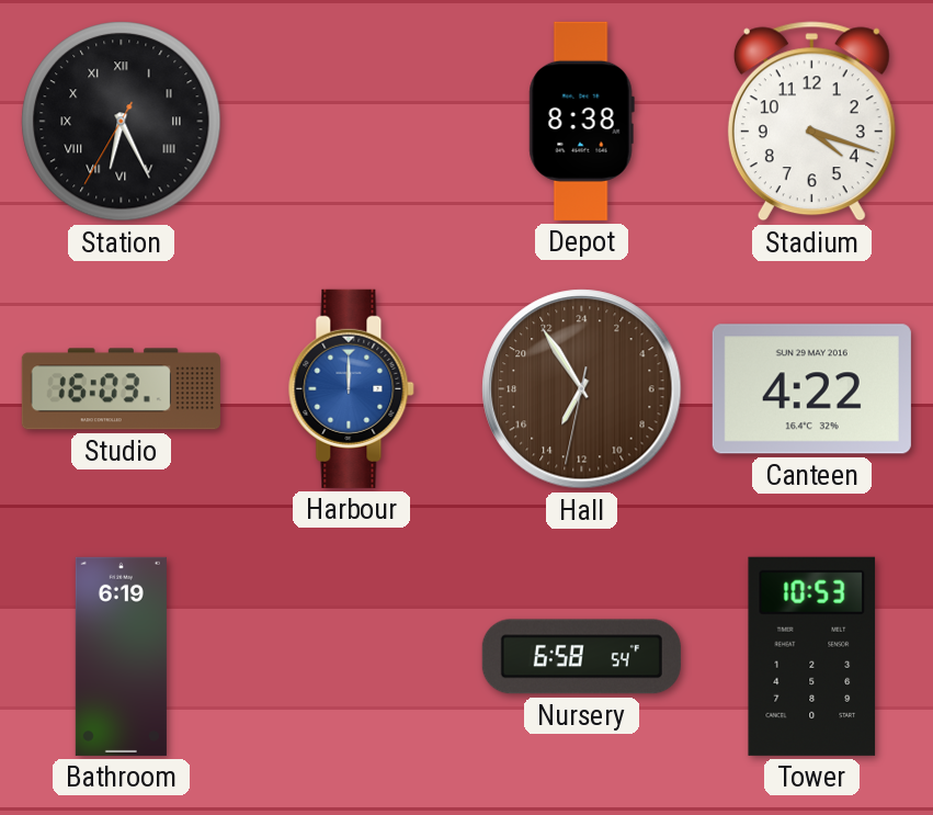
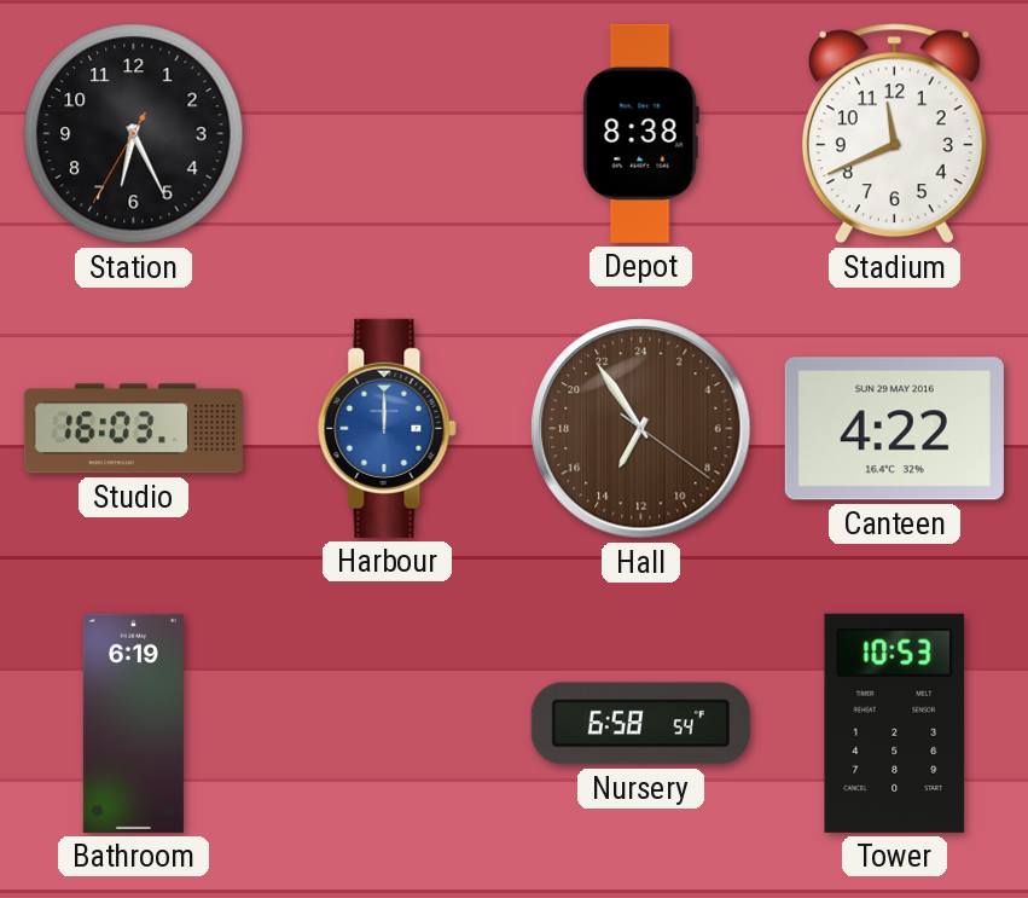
Station numerals: Roman -> Arabic (134, 134)
Stadium: 4:18 -> 11:41 (894, 134)
Hall: 13:54:32 -> 13:54:21 (641, 429)
